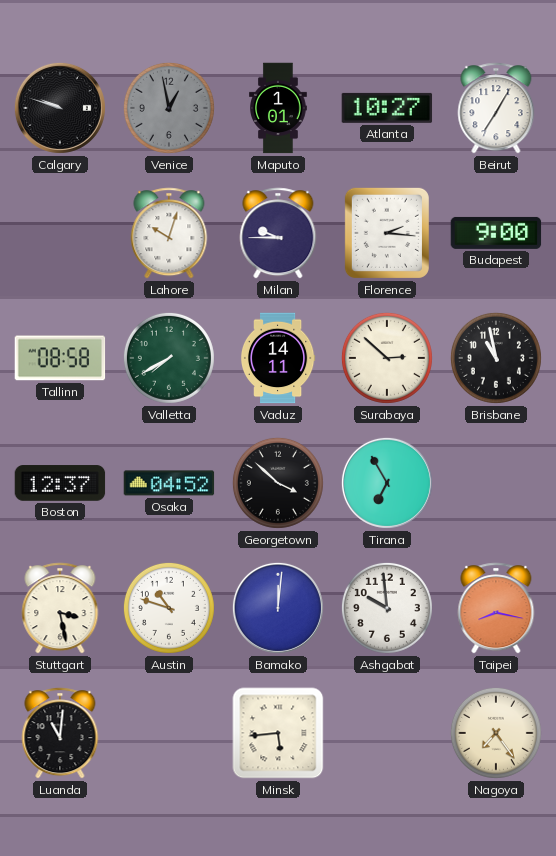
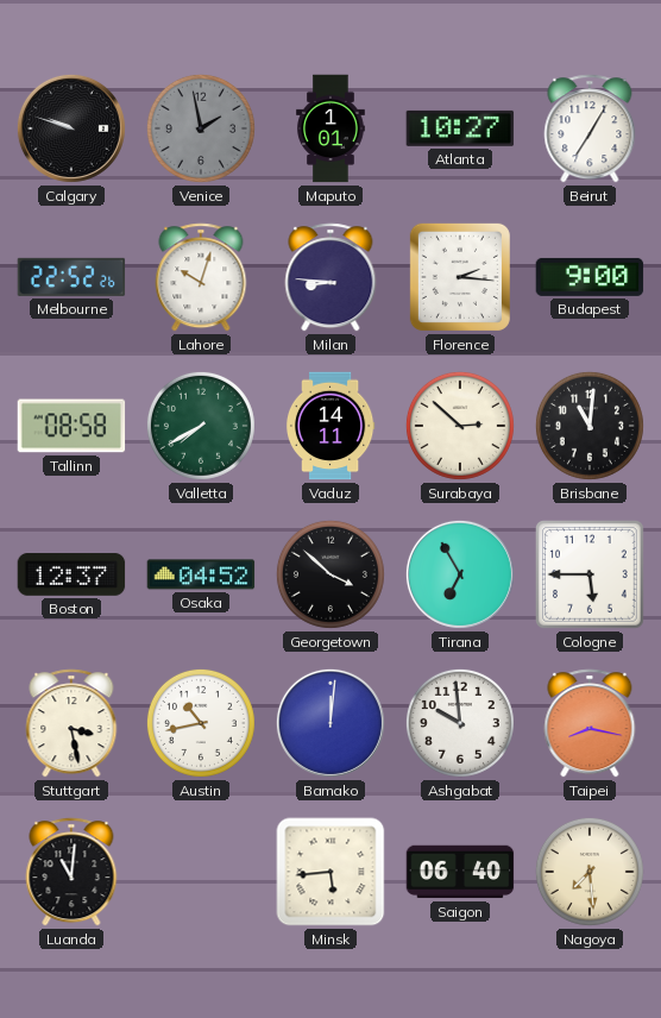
Venice: 12:58 -> 1:58 (201, 128)
Melbourne: none -> 22:52 (71, 277)
Milan: 9:45 -> 8:46 (330, 277)
Brisbane: 10:58 -> 11:01 (590, 426)
Cologne: none -> 5:45 (591, 576)
Austin: 10:48 -> 10:43 (201, 723)
Saigon: none -> 06:40 (460, 872)
Nagoya: 7:24 -> 7:29 (590, 872)
